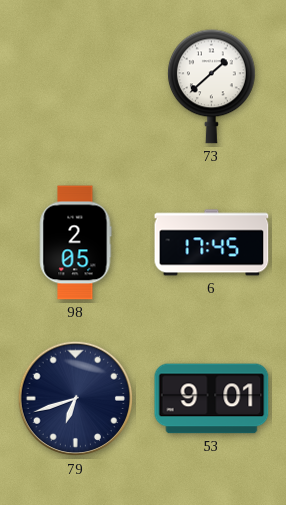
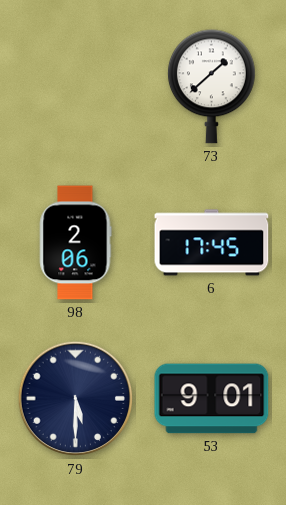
98: 2:05 -> 2:06 (75, 243)
79: 6:42 -> 5:30 (76, 399)
